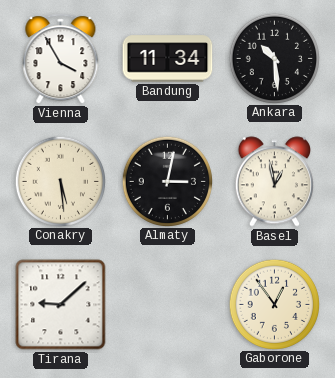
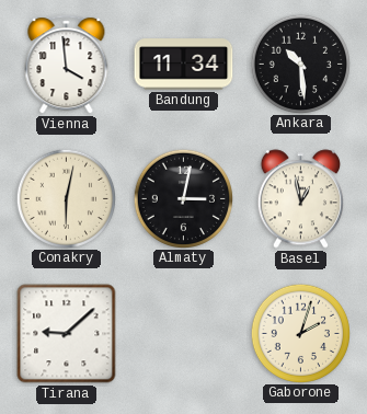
Vienna: 3:55 -> 3:59 (67, 65)
Conakry: 5:29 -> 6:02 (66, 198)
Gaborone: 12:54 -> 2:03 (300, 333)
